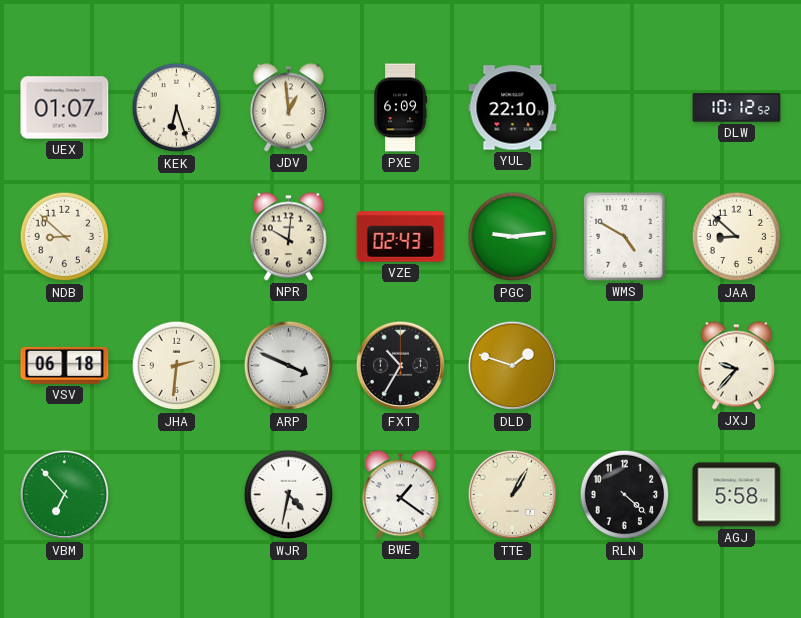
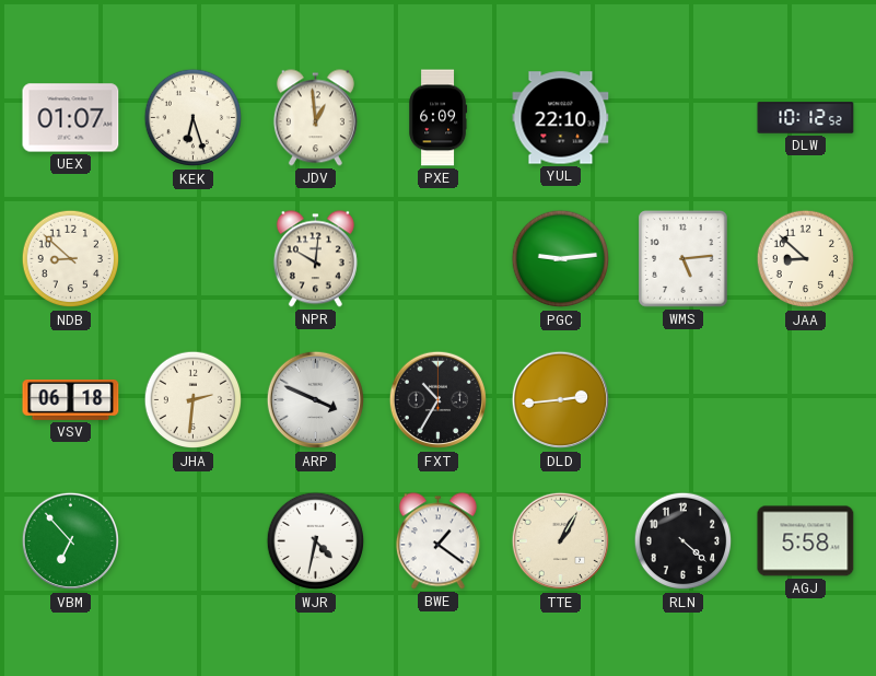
VZE: 02:43 -> none (401, 237)
WMS: 4:50 -> 5:14 (684, 259)
DLD: 1:48 -> 2:44 (561, 400)
JXJ: 9:37 -> none (736, 366)
